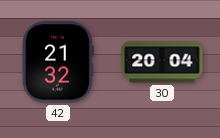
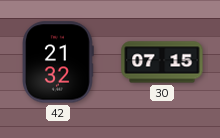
30: 20:04 -> 07:15 (162, 62)
